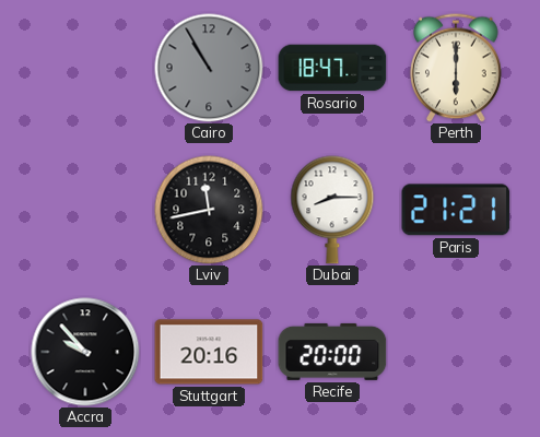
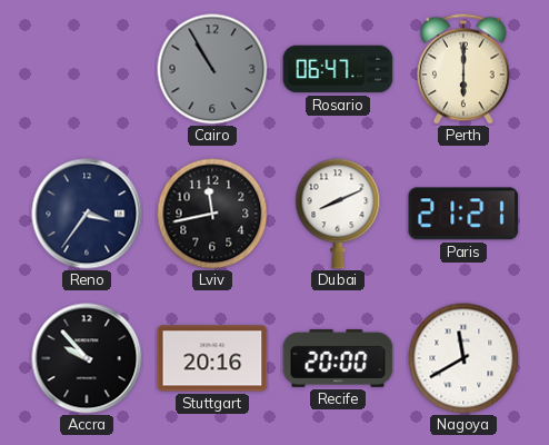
Rosario: 18:47 -> 06:47 (338, 69)
Reno: none -> 3:36 (87, 214)
Dubai: 8:15 -> 8:11 (338, 214)
Nagoya: none -> 11:40 (463, 358)
